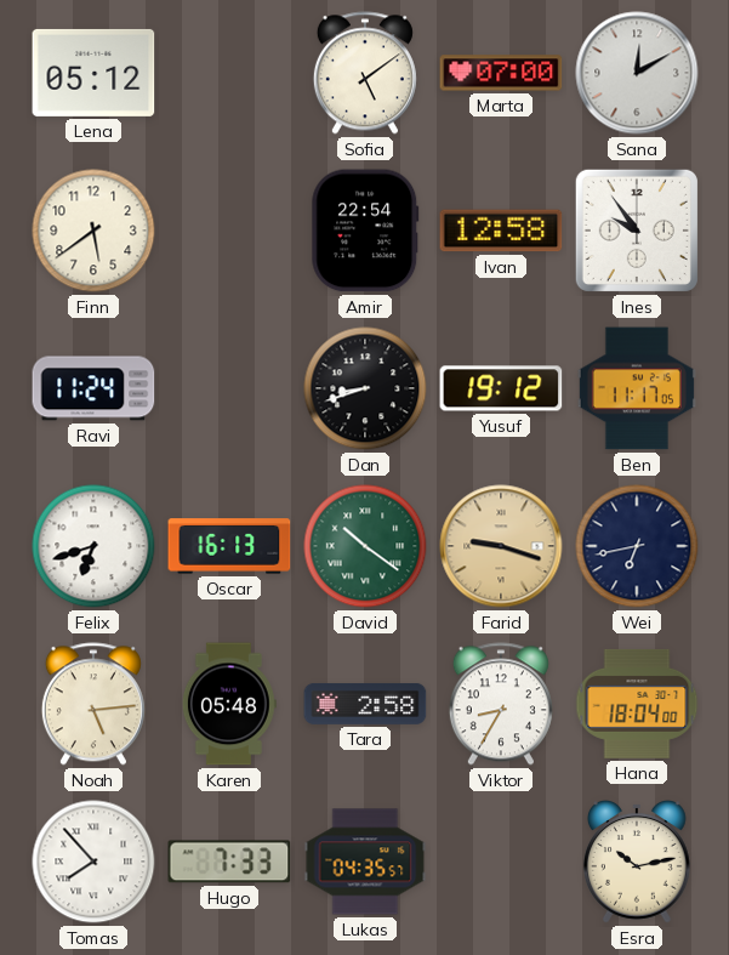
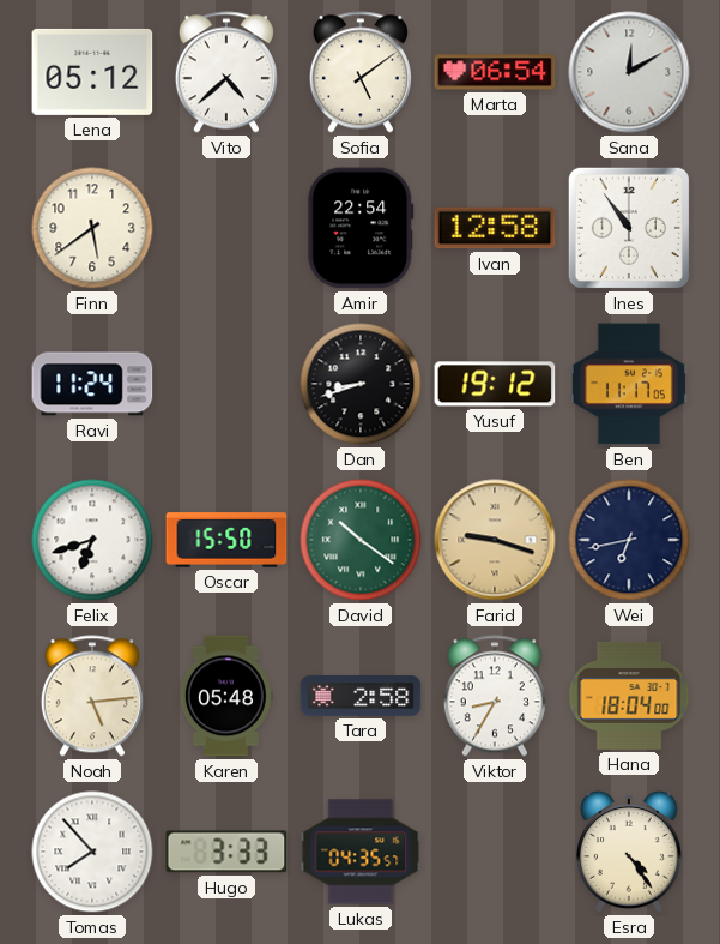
Vito: none -> 4:38 (226, 72)
Marta: 07:00 -> 06:54 (495, 72)
Ines: 9:54 -> 10:54 (629, 228)
Oscar: 16:13 -> 15:50 (226, 540)
Hugo: 7:33 -> 3:33 (226, 852)
Esra: 10:13 -> 4:24 (629, 853)
